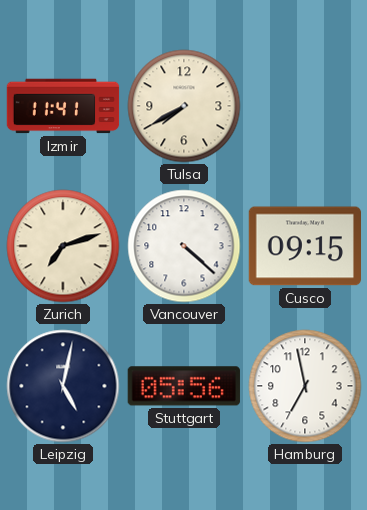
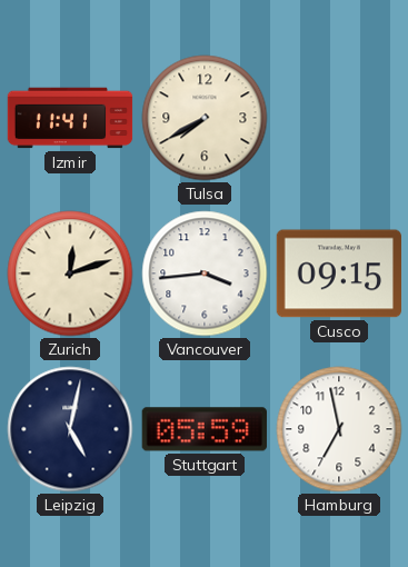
Zurich: 7:12 -> 12:12 (70, 273)
Vancouver: 4:22 -> 3:44 (205, 273)
Stuttgart: 05:56 -> 05:59 (205, 429)
